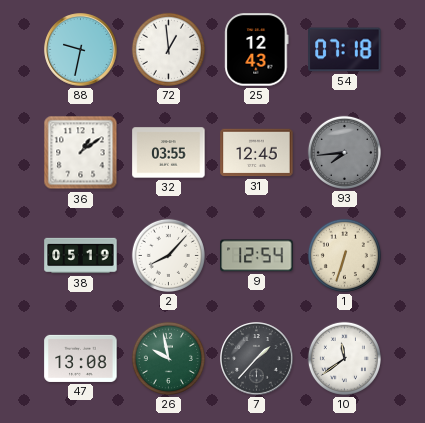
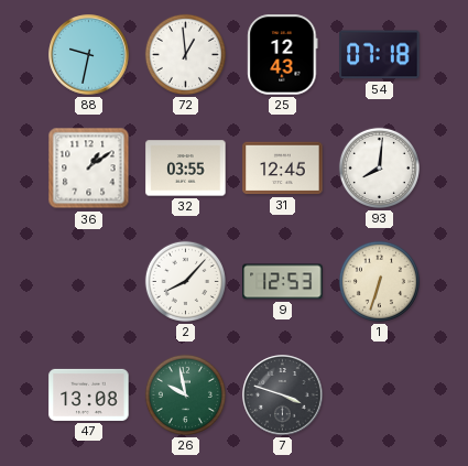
93: 7:44 -> 8:01 (379, 167)
93 dial: grey -> white (379, 167)
38: 05:19 -> none (81, 256)
9: 12:54 -> 12:53 (283, 282)
7: 1:37 -> 3:48 (283, 395)
10: 11:39 -> none (344, 358)
